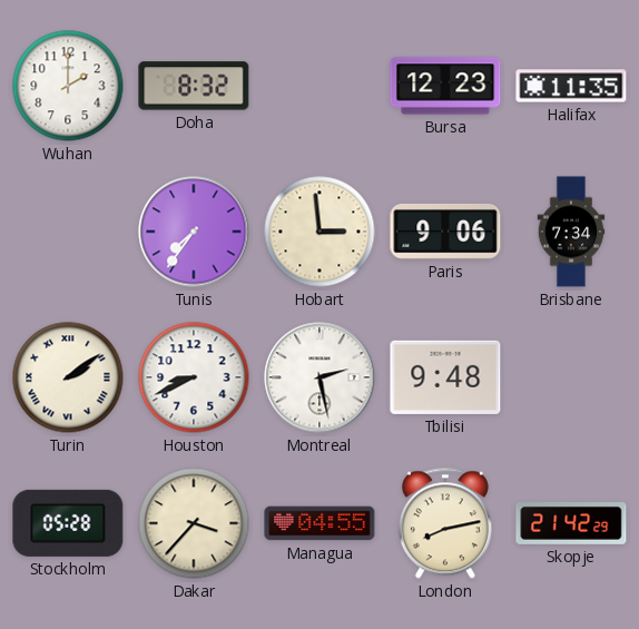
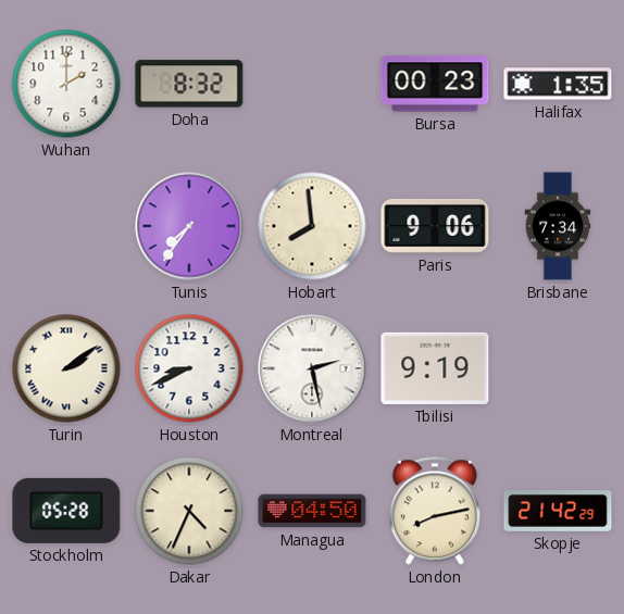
Bursa: 12:23 -> 00:23 (435, 84)
Halifax: 11:35 -> 1:35 (558, 84)
Hobart: 2:59 -> 7:59 (312, 226)
Tbilisi: 9:48 -> 9:19 (435, 368)
Dakar: 3:37 -> 4:34 (189, 511)
Managua: 04:55 -> 04:50 (312, 511)
